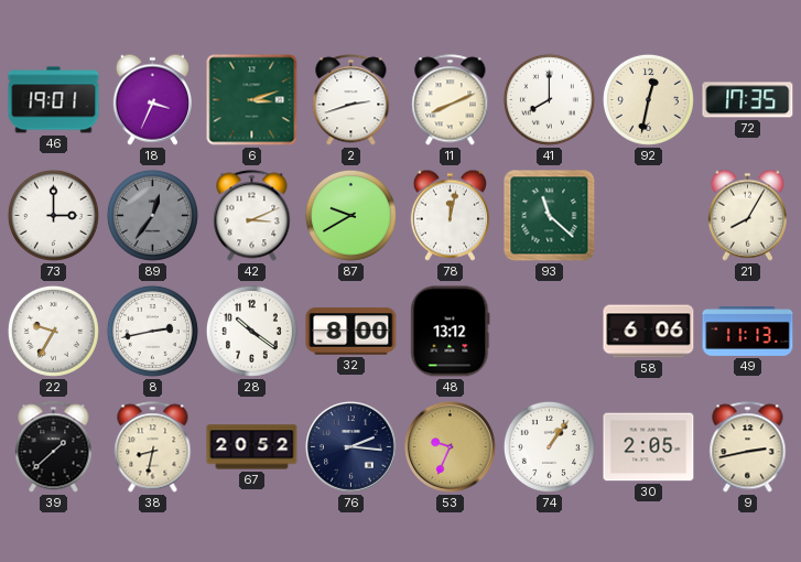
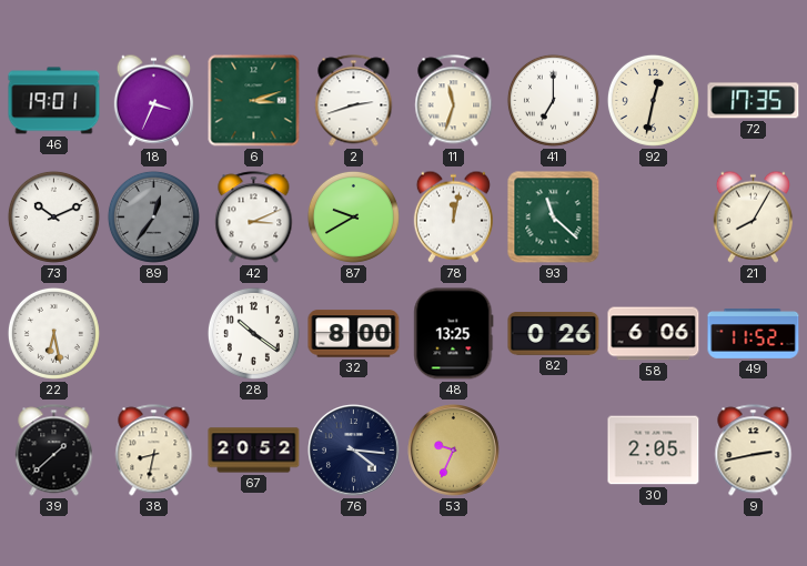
11: 8:11 -> 11:33 (454, 101)
41: 8:00 -> 7:00 (553, 100)
73: 3:00 -> 10:11 (53, 216)
22: 9:35 -> 6:28 (53, 333)
8: 2:43 -> none (152, 331)
48: 13:12 -> 13:25 (454, 334)
82: none -> 0:26 (554, 334)
49: 11:13 -> 11:52 (754, 334)
76: 2:16 -> 4:16 (354, 451)
74: 1:06 -> none (549, 446)
